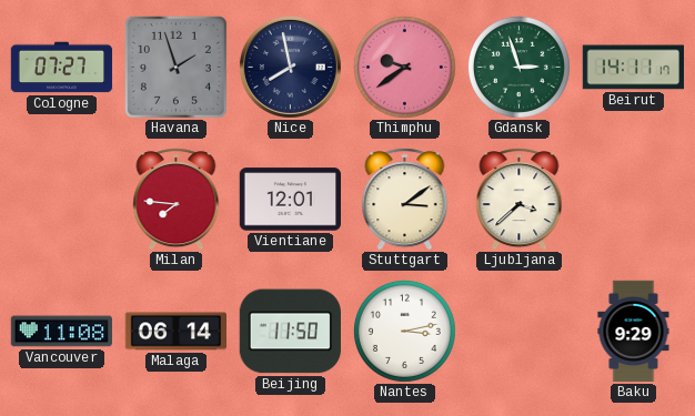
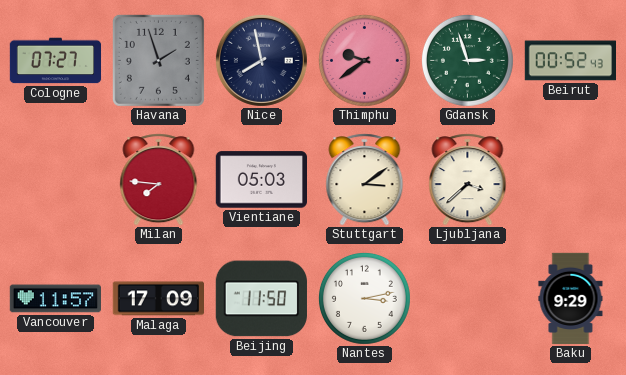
Beirut: 14:11 -> 00:52 (570, 61)
Vientiane: 12:01 -> 05:03 (261, 180)
Vancouver: 11:08 -> 11:57 (55, 299)
Malaga: 06:14 -> 17:09 (158, 299)
